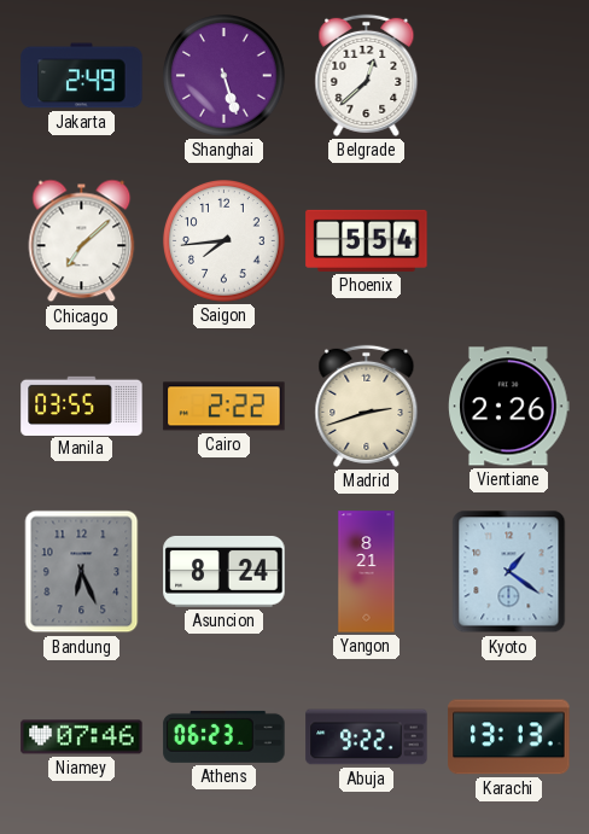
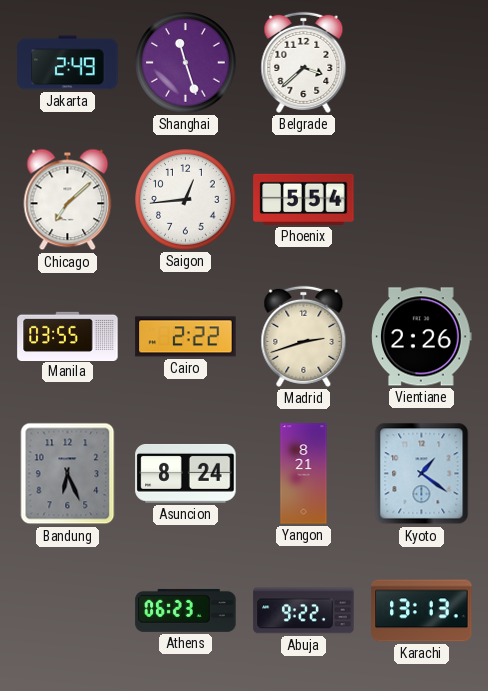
Shanghai: 5:27 -> 11:27 (186, 63)
Belgrade: 12:38 -> 3:38 (304, 62)
Saigon: 7:44 -> 12:44 (186, 200)
Niamey: 07:46 -> none (82, 737)
